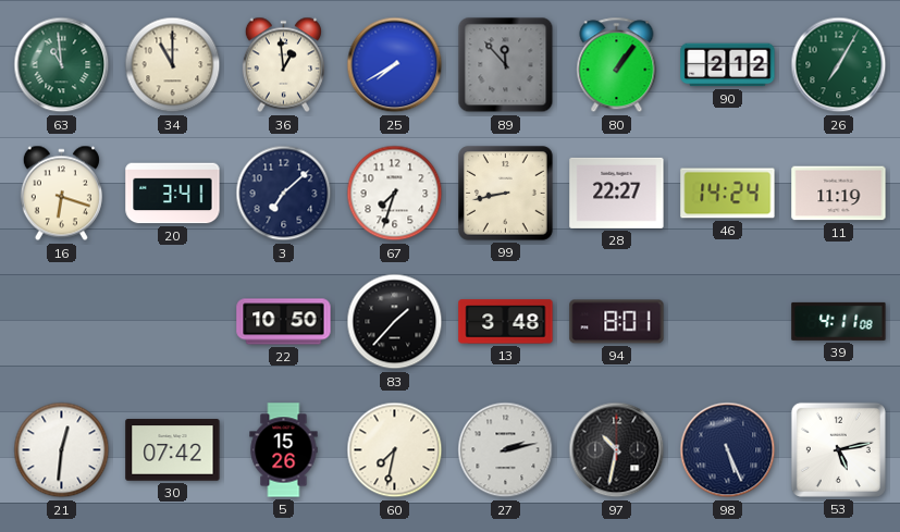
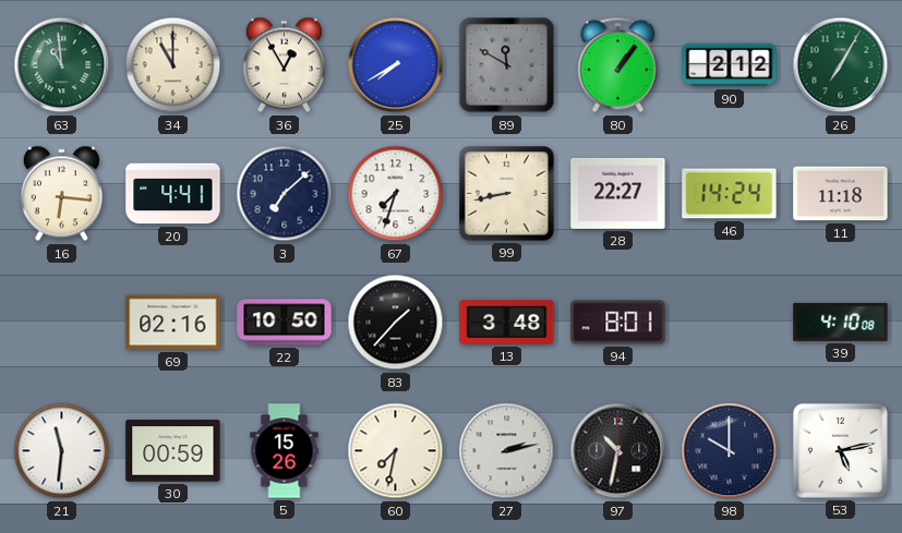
36: 12:59 -> 12:55 (284, 65)
89: 11:53 -> 11:50 (507, 65)
16: 6:18 -> 6:16 (61, 194)
20: 3:41 -> 4:41 (173, 194)
11: 11:19 -> 11:18 (841, 194)
69: none -> 02:16 (173, 323)
39: 4:11 -> 4:10 (841, 322)
21: 12:31 -> 11:31 (62, 451)
30: 07:42 -> 00:59 (173, 451)
98: 5:26 -> 10:00 (730, 451)
